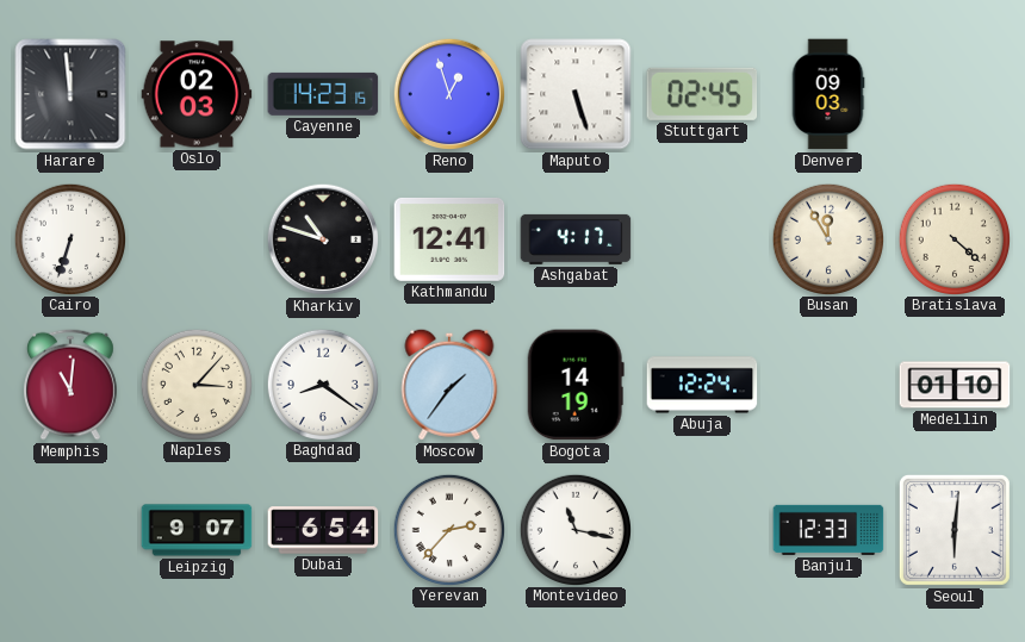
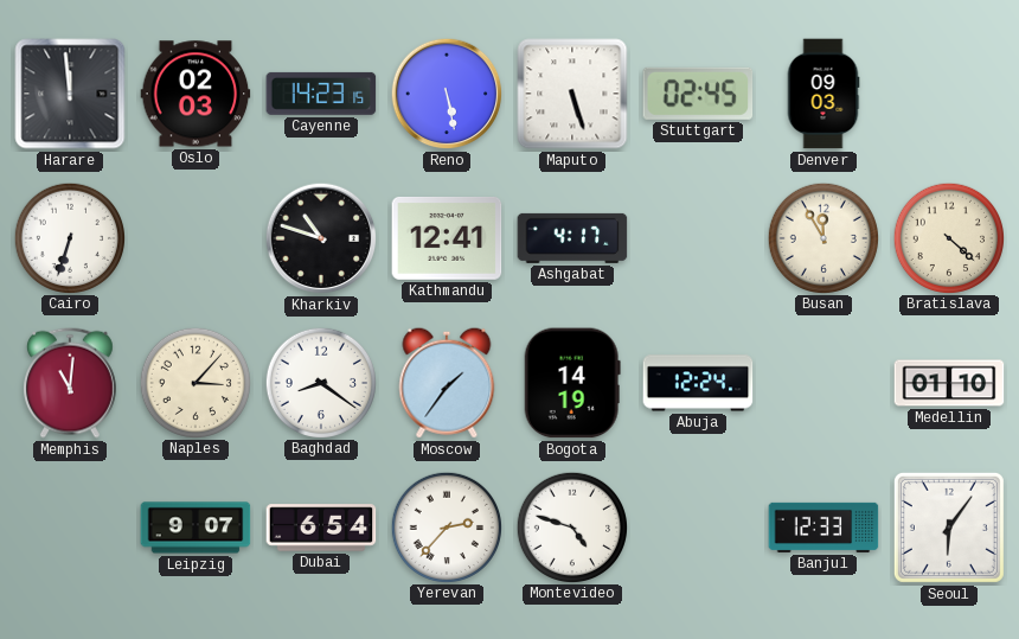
Reno: 12:57 -> 5:28 (447, 94)
Montevideo: 11:17 -> 4:48 (571, 526)
Seoul: 6:01 -> 6:06 (949, 528)
